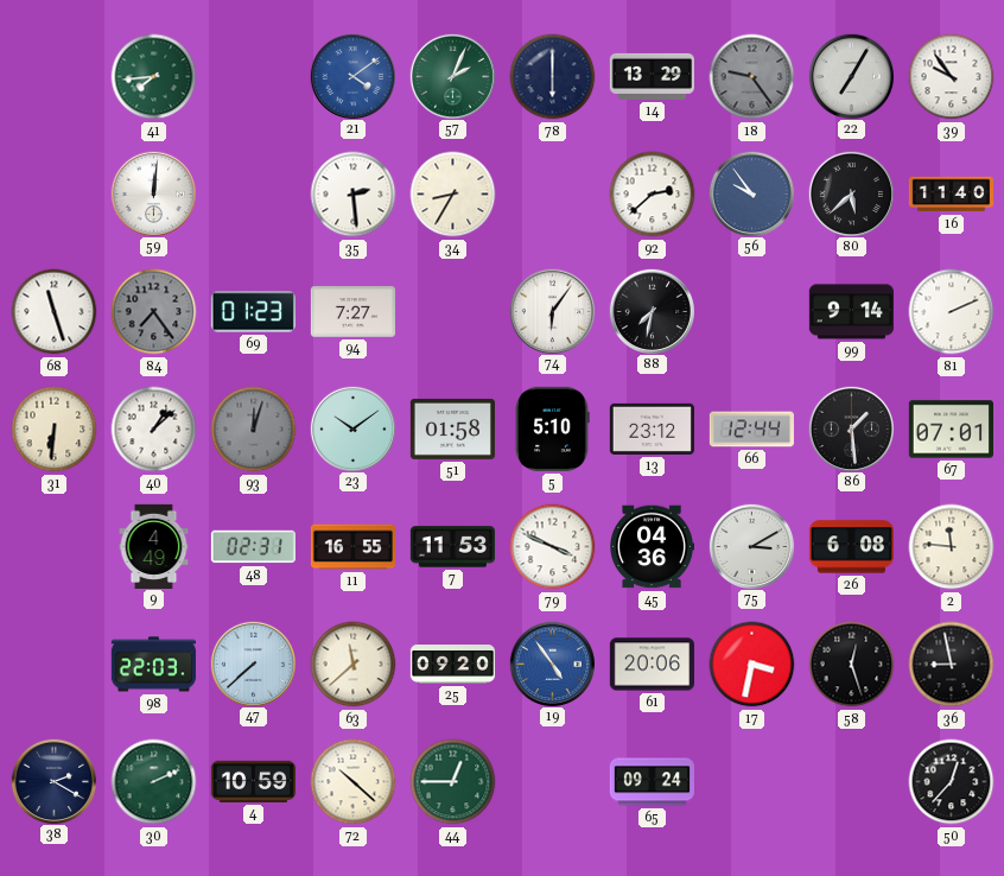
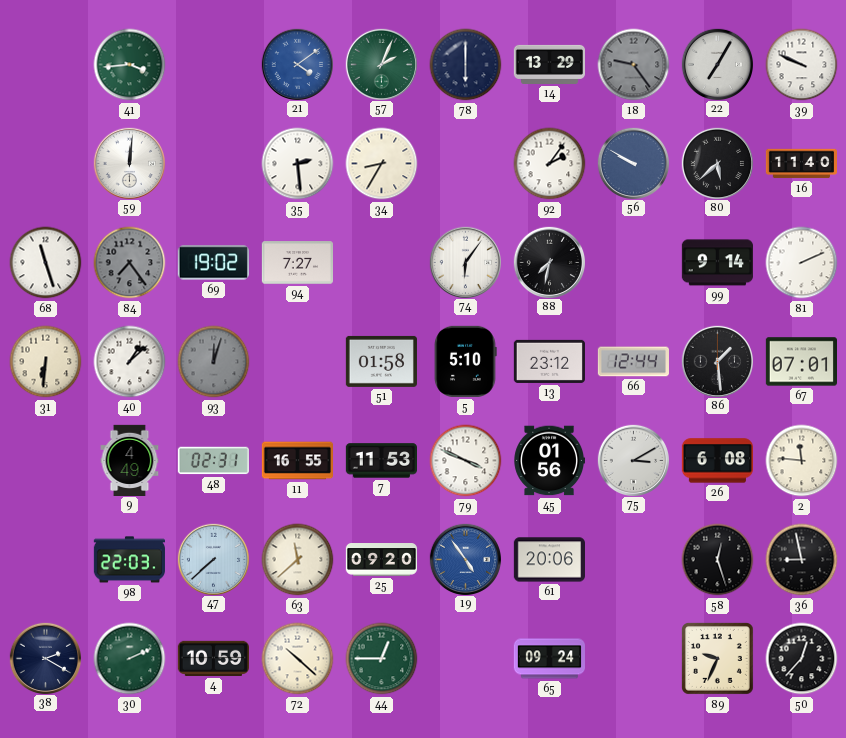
41: 7:44 -> 3:44 (130, 65)
39: 9:54 -> 9:49 (802, 65)
92: 2:38 -> 2:06 (550, 164)
56: 9:54 -> 9:50 (633, 163)
69: 01:23 -> 19:02 (213, 263)
23: 10:09 -> none (352, 429)
45: 04:36 -> 01:56 (549, 461)
17: 3:32 -> none (752, 665)
89: none -> 9:34 (717, 658)
